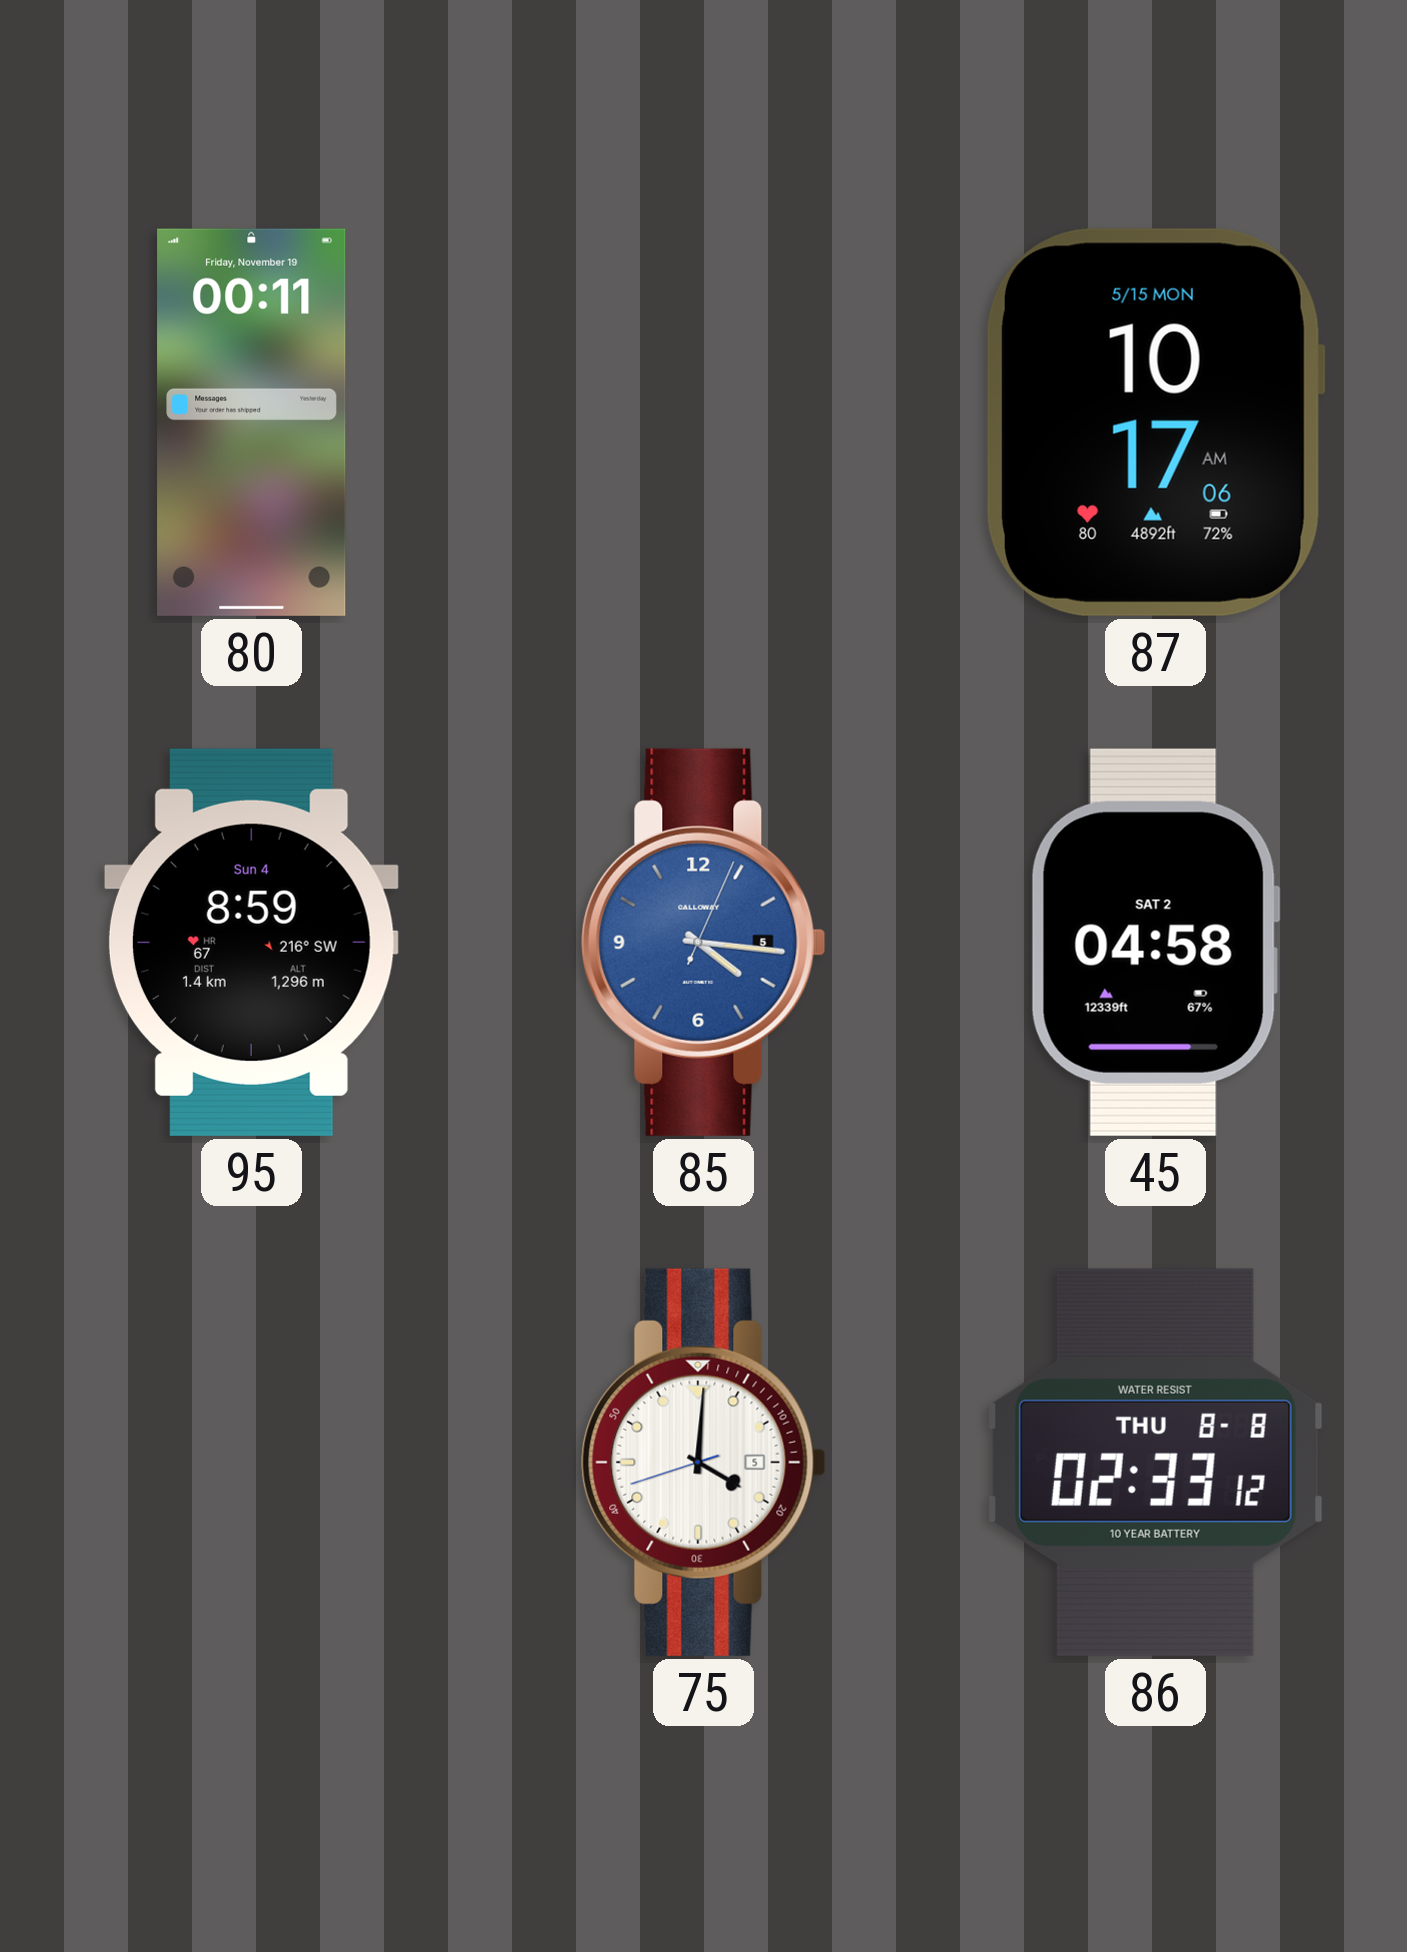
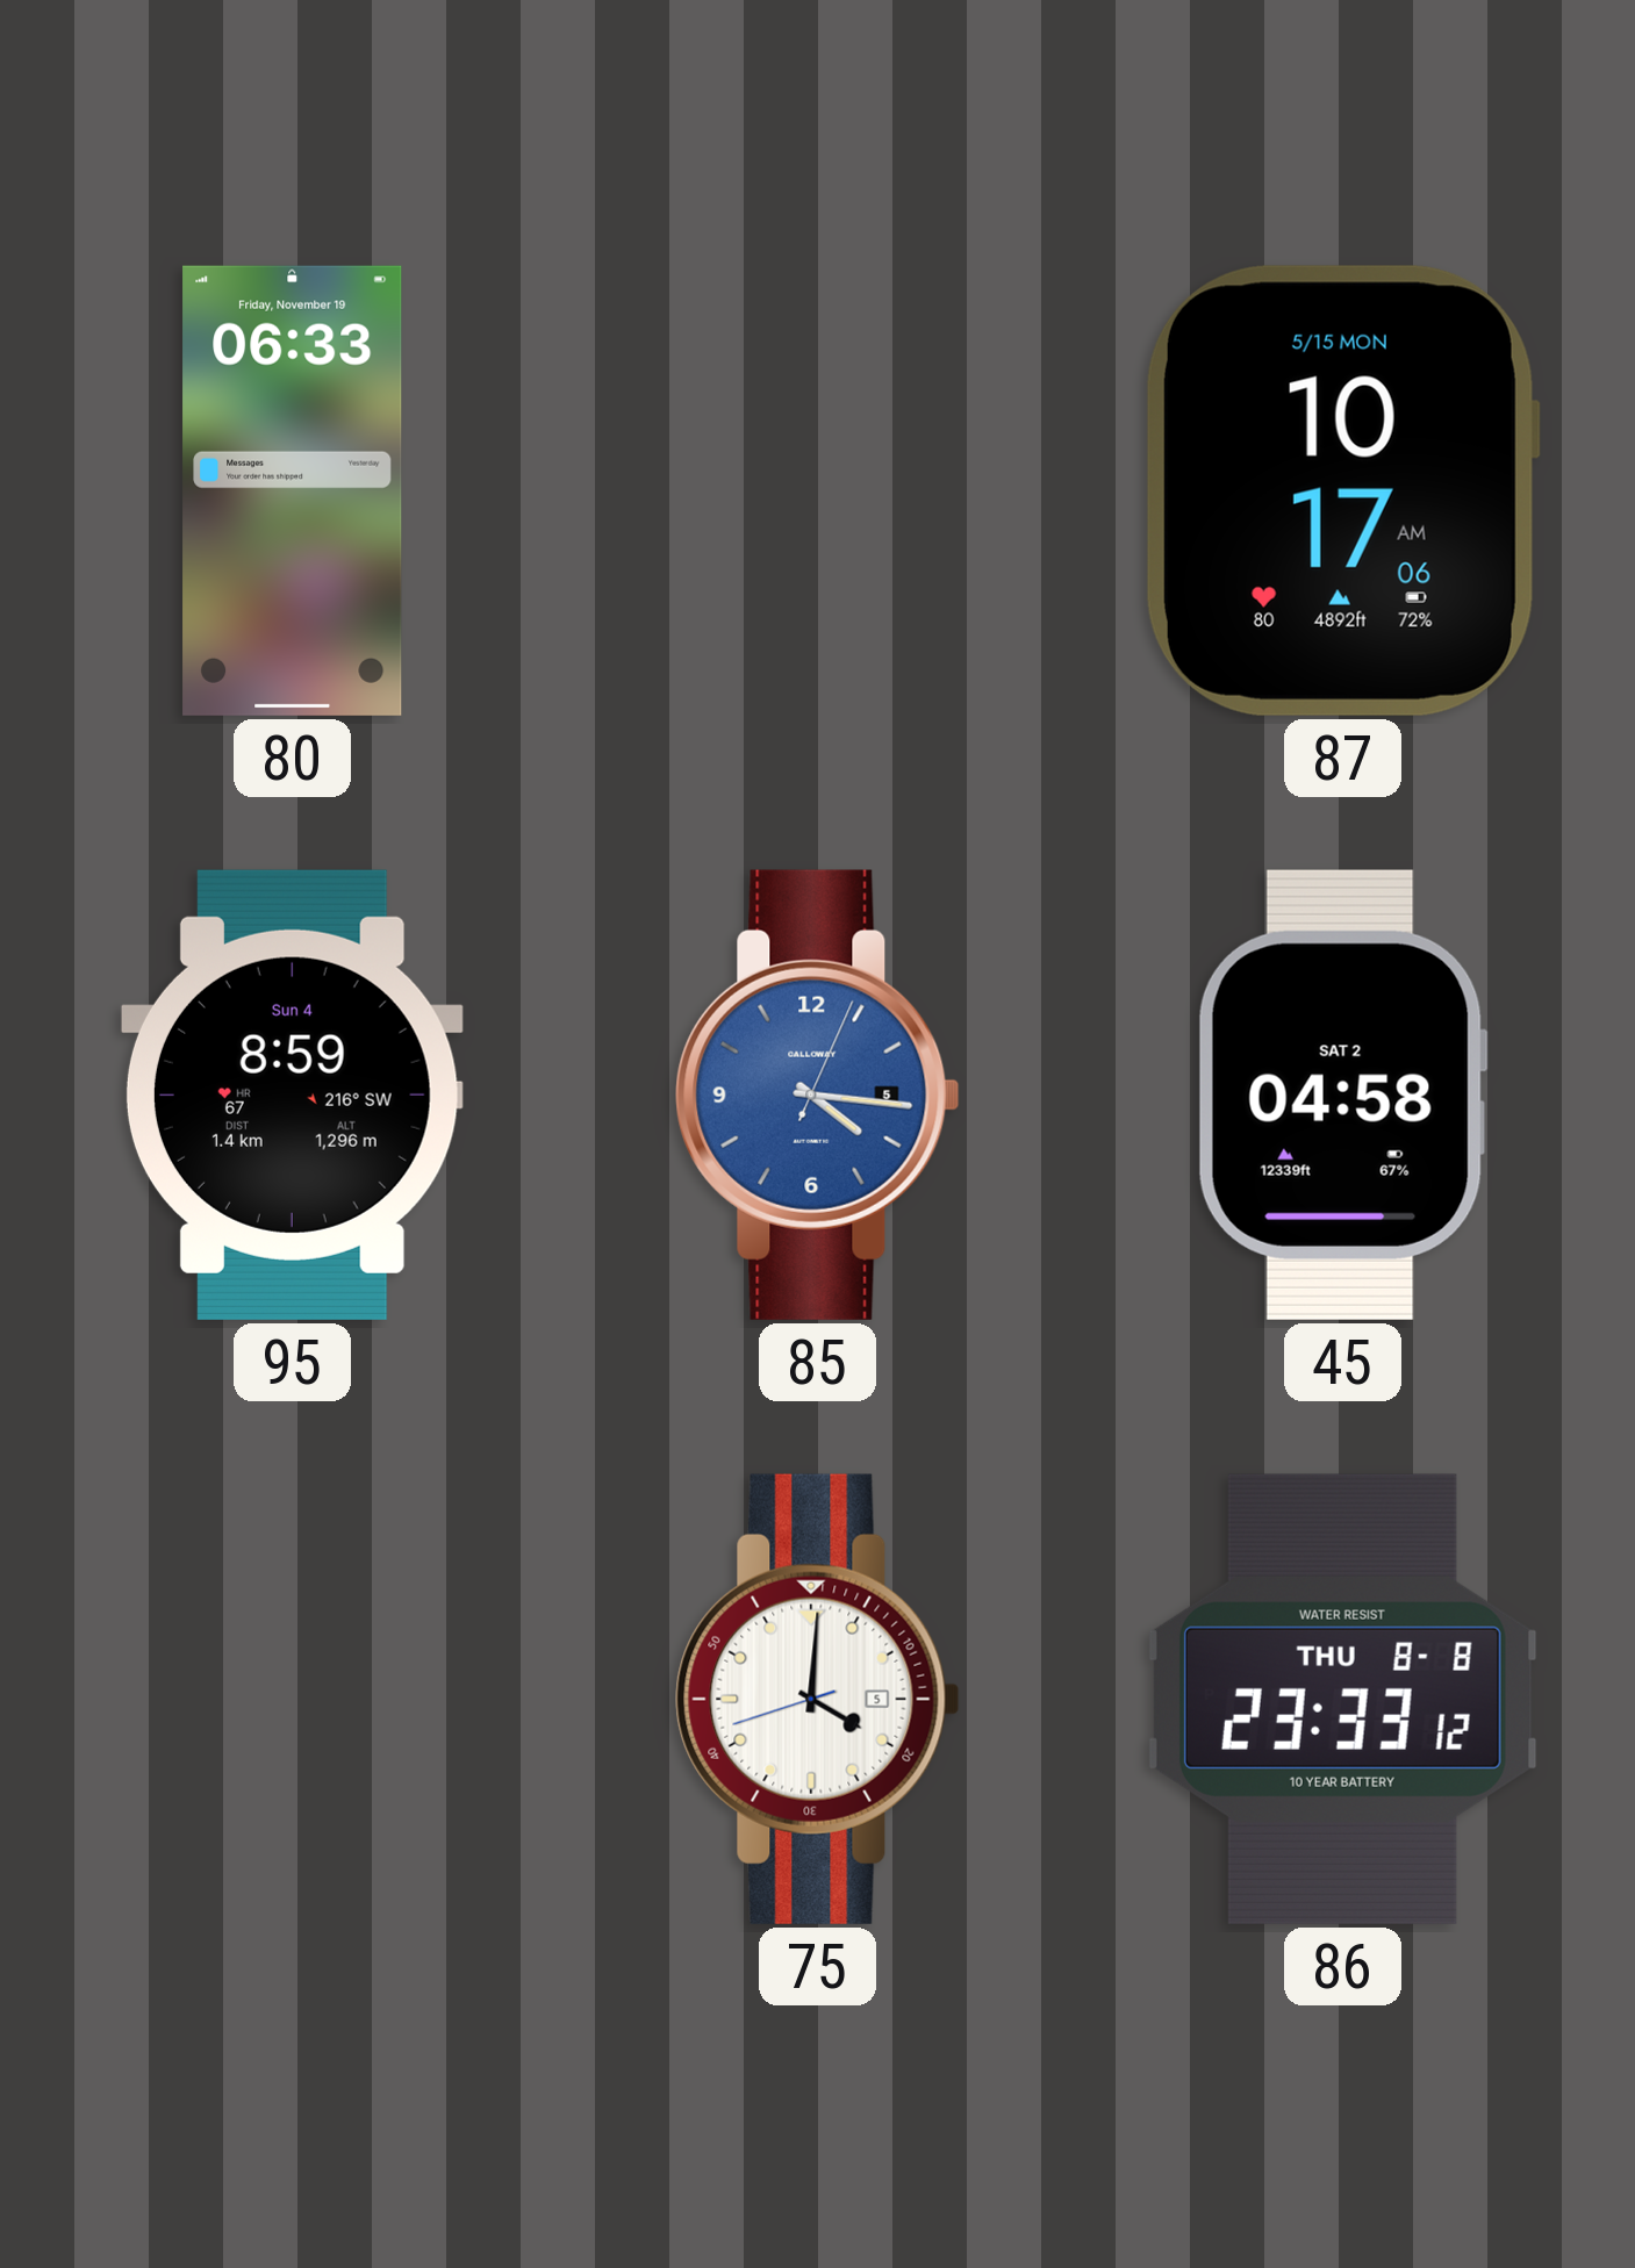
80: 00:11 -> 06:33 (293, 490)
86: 02:33 -> 23:33 (1342, 1699)
